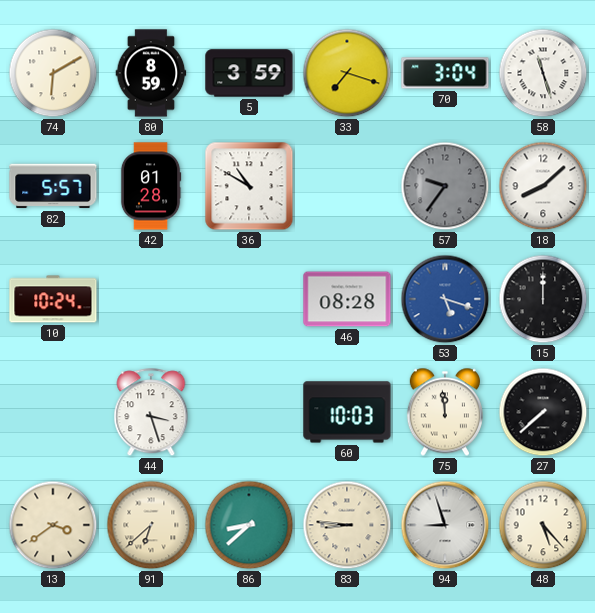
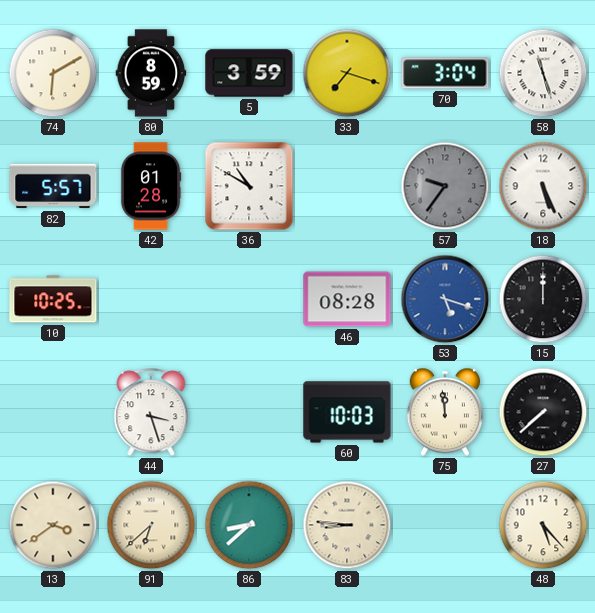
18: 8:08 -> 5:26 (543, 186)
10: 10:24 -> 10:25 (53, 299)
94: 8:57 -> none (445, 525)
